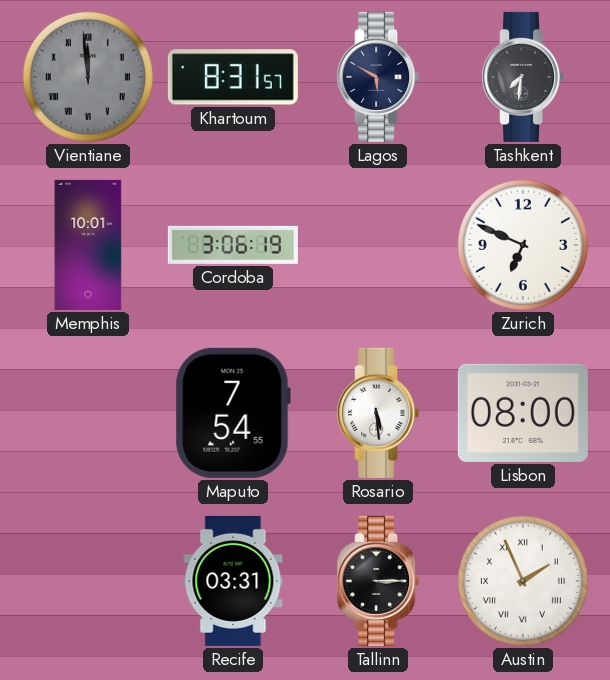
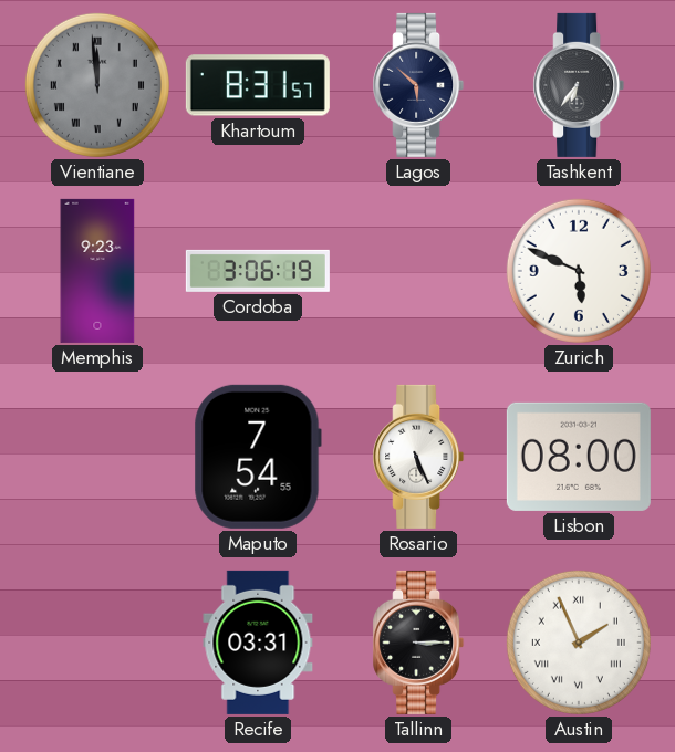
Lagos: 5:50 -> 5:52 (418, 85)
Tashkent: 7:31 -> 6:36 (579, 85)
Memphis: 10:01 -> 9:23 (97, 271)
Zurich: 6:49 -> 5:49 (579, 271)
Rosario: 5:29 -> 5:26 (418, 457)
